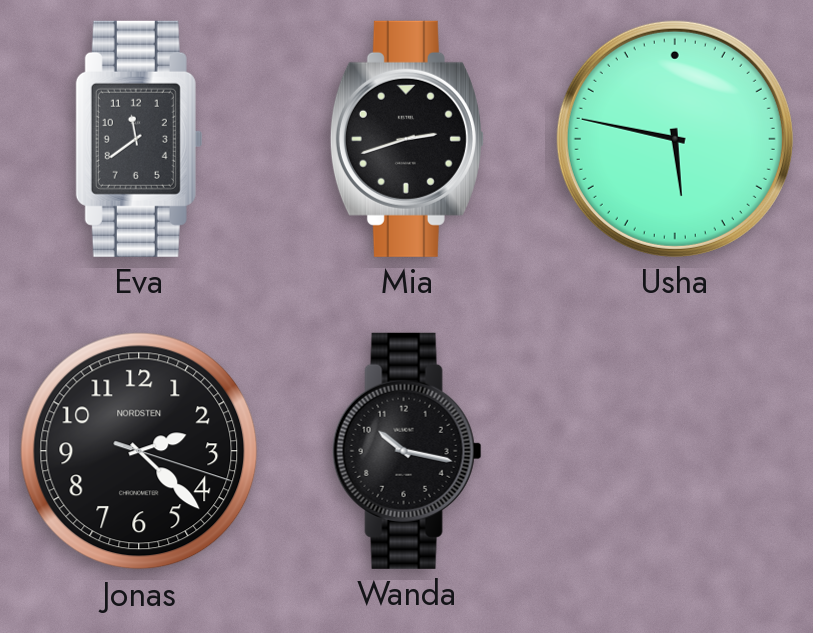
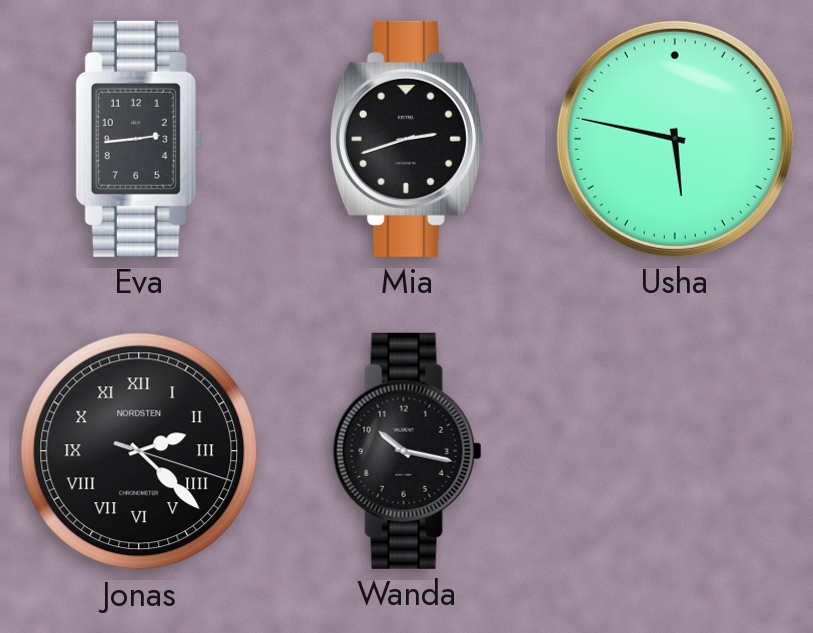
Eva: 11:39 -> 2:44 (139, 139)
Jonas numerals: Arabic -> Roman (139, 451)
